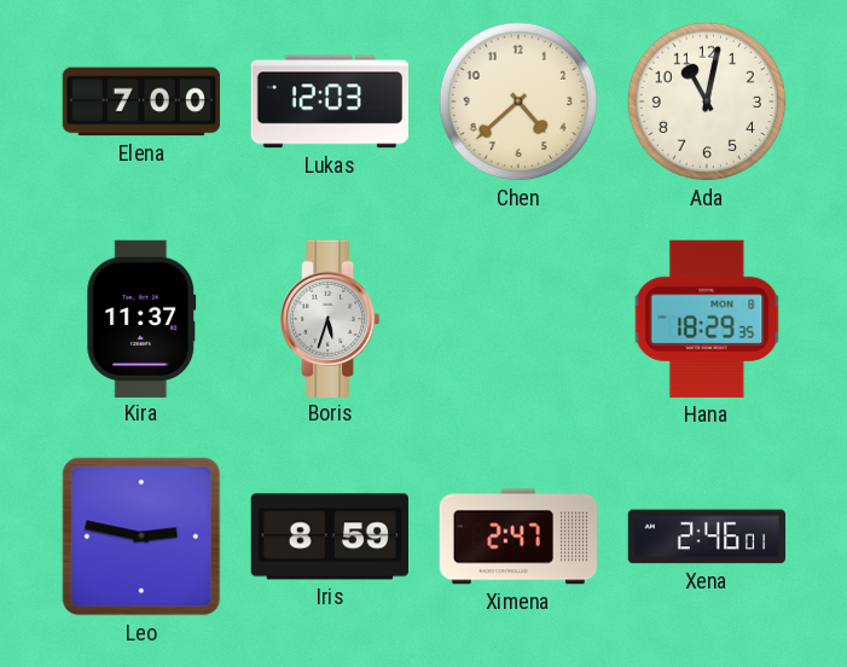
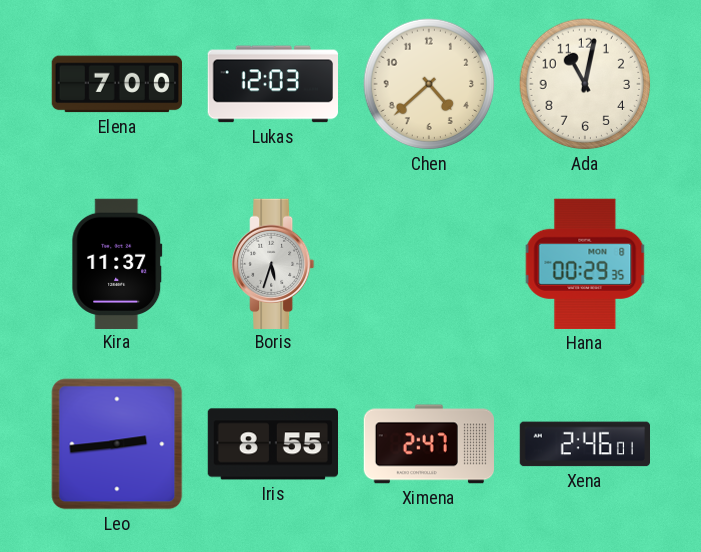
Hana: 18:29 -> 00:29 (585, 264)
Leo: 2:47 -> 2:44 (117, 444)
Iris: 8:59 -> 8:55 (273, 444)
